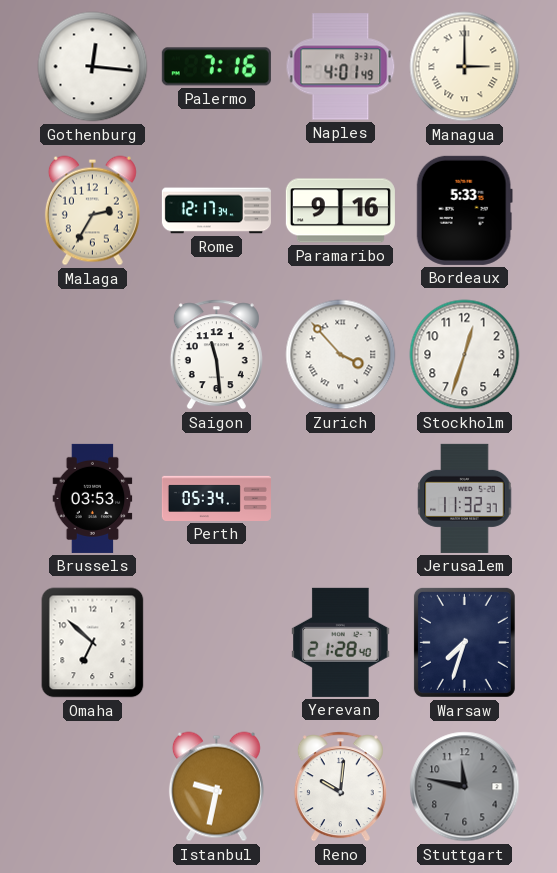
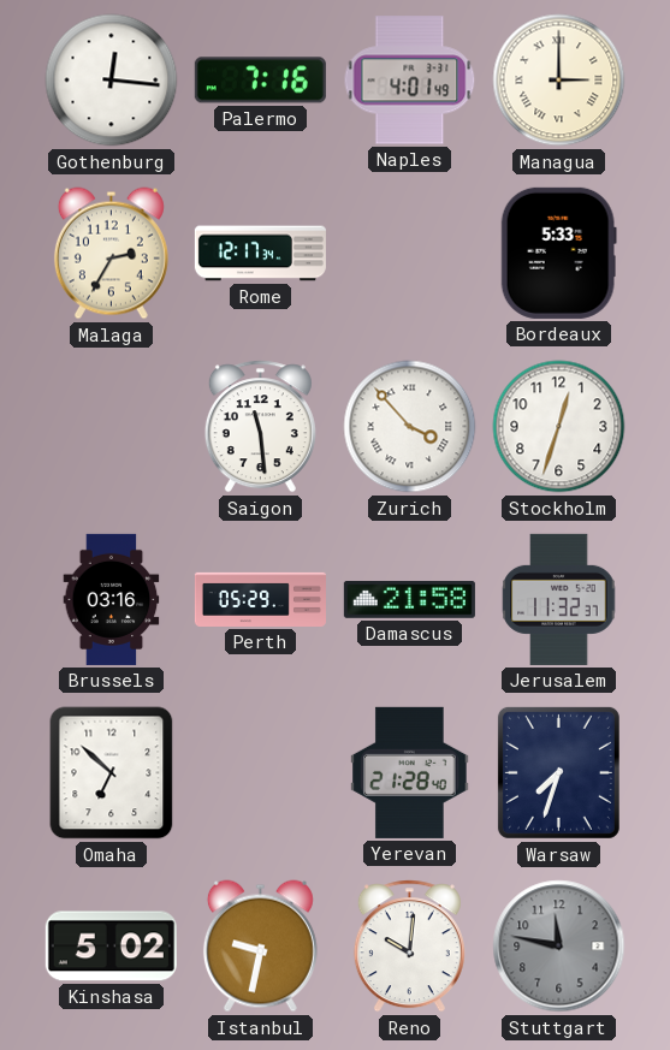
Paramaribo: 9:16 -> none (340, 211)
Brussels: 03:53 -> 03:16 (112, 599)
Perth: 05:34 -> 05:29 (260, 599)
Damascus: none -> 21:58 (409, 600)
Kinshasa: none -> 5:02 (111, 947)
